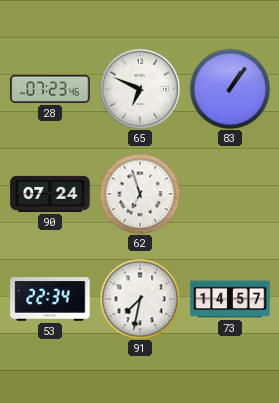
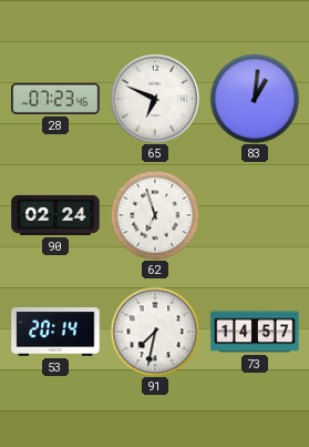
83: 1:06 -> 1:01 (255, 99)
90: 07:24 -> 02:24 (55, 215)
53: 22:34 -> 20:14 (55, 332)
